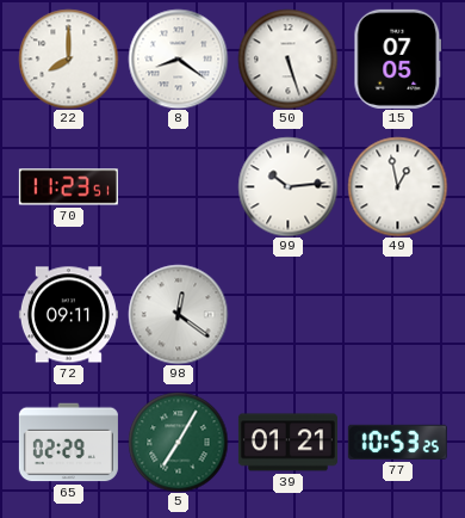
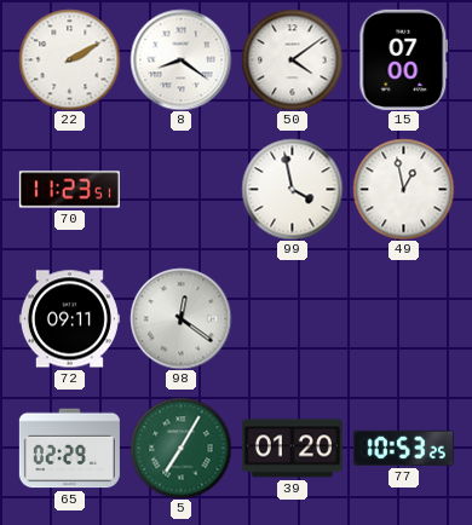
22: 8:00 -> 2:10 (69, 59)
50: 5:27 -> 4:09 (292, 59)
15: 07:05 -> 07:00 (404, 59)
99: 10:14 -> 3:58 (292, 189)
39: 01:21 -> 01:20 (292, 449)
